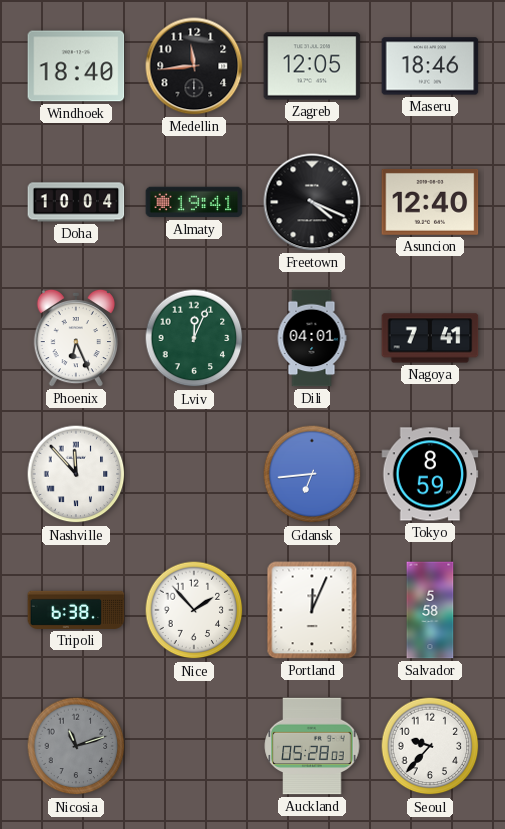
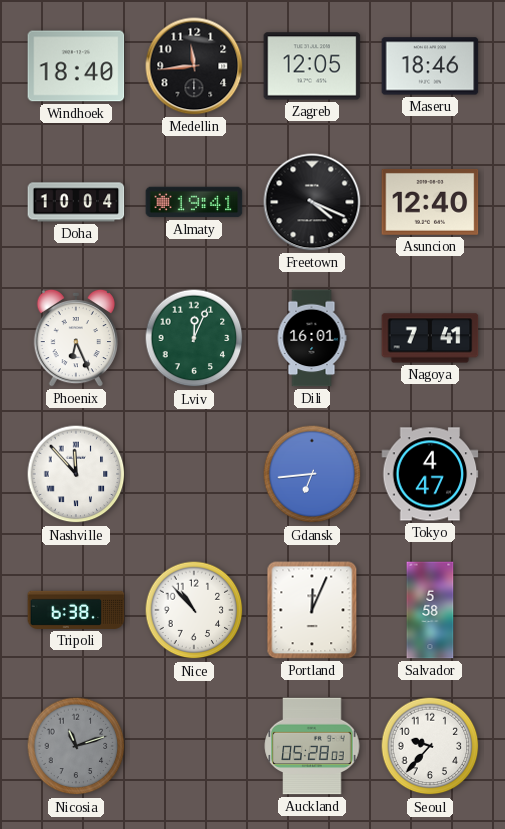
Dili: 04:01 -> 16:01 (312, 338)
Tokyo: 8:59 -> 4:47 (430, 474)
Nice: 1:53 -> 10:53 (194, 610)
